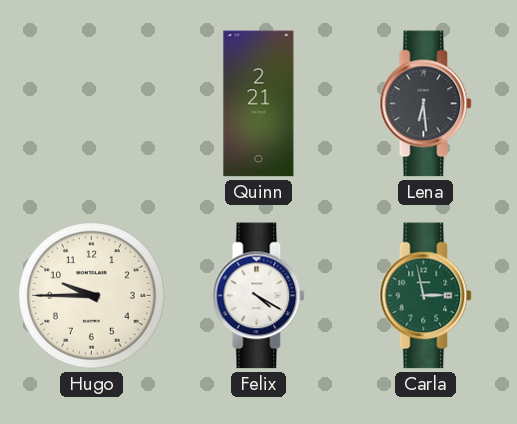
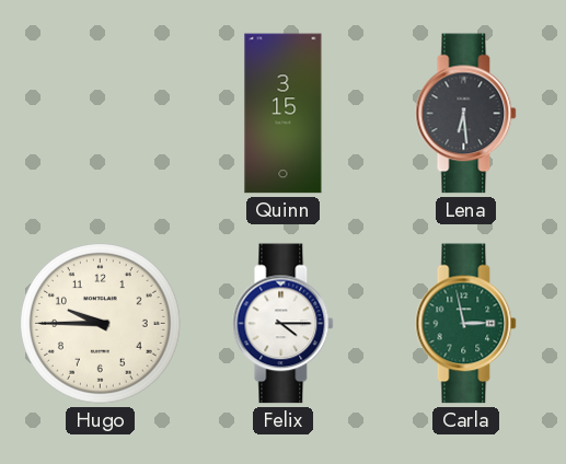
Quinn: 2:21 -> 3:15 (284, 114)
Felix: 4:20 -> 4:15 (284, 324)
